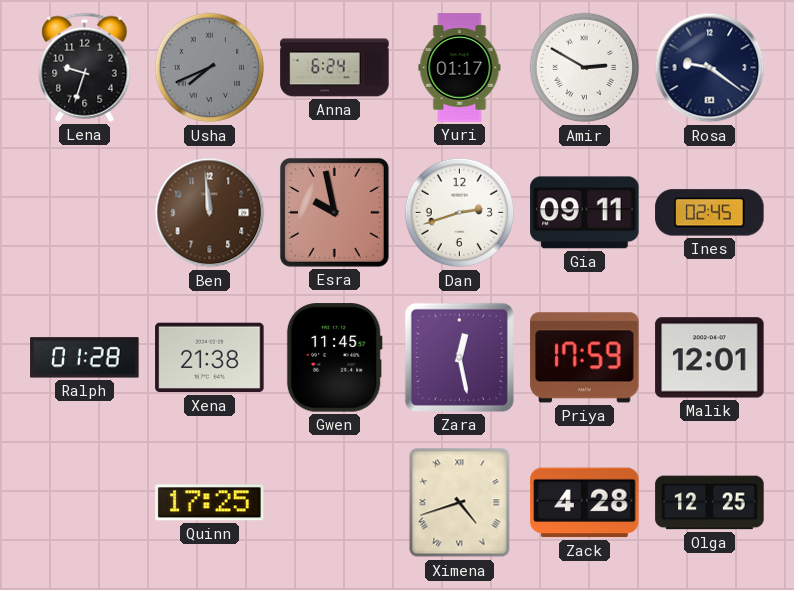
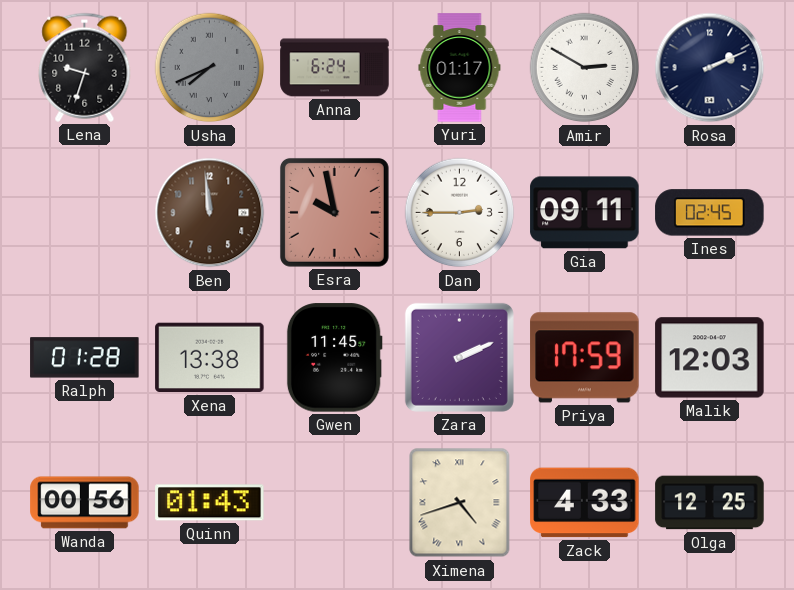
Rosa: 9:21 -> 2:11 (710, 68)
Dan: 2:42 -> 2:45 (460, 213)
Xena: 21:38 -> 13:38 (210, 358)
Zara: 12:28 -> 2:11 (459, 357)
Malik: 12:01 -> 12:03 (710, 358)
Wanda: none -> 00:56 (85, 503)
Quinn: 17:25 -> 01:43 (210, 503)
Zack: 4:28 -> 4:33 (585, 503)
